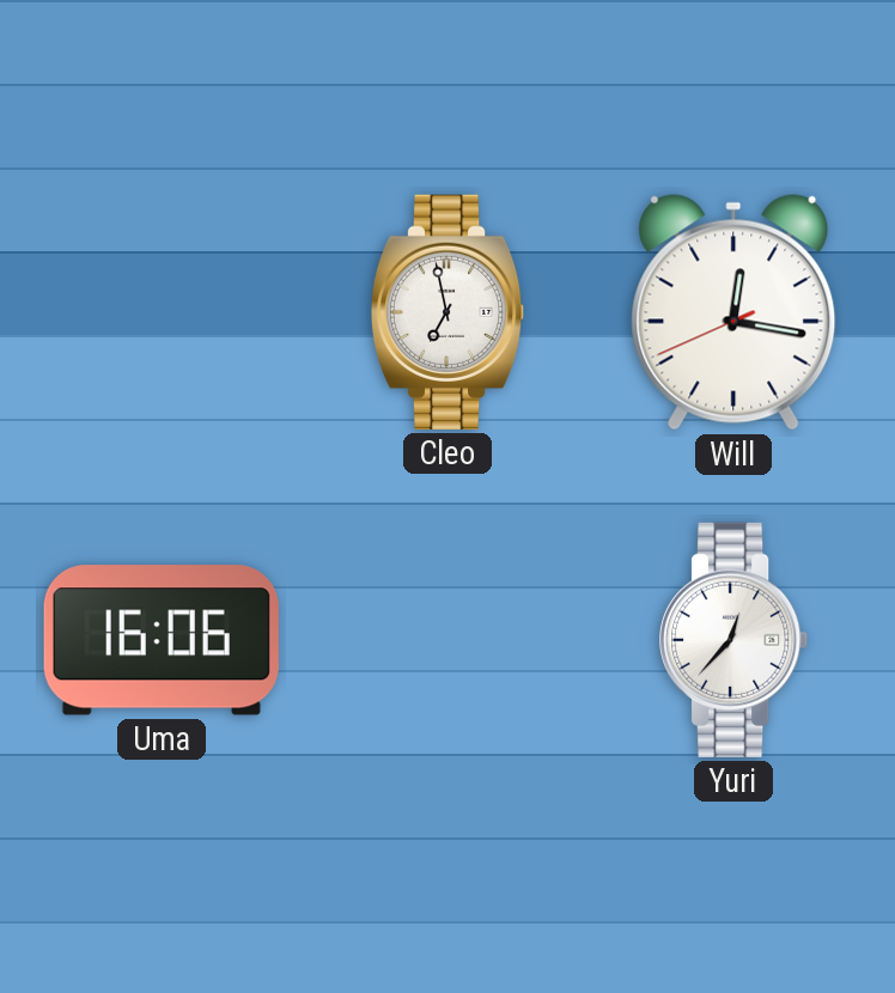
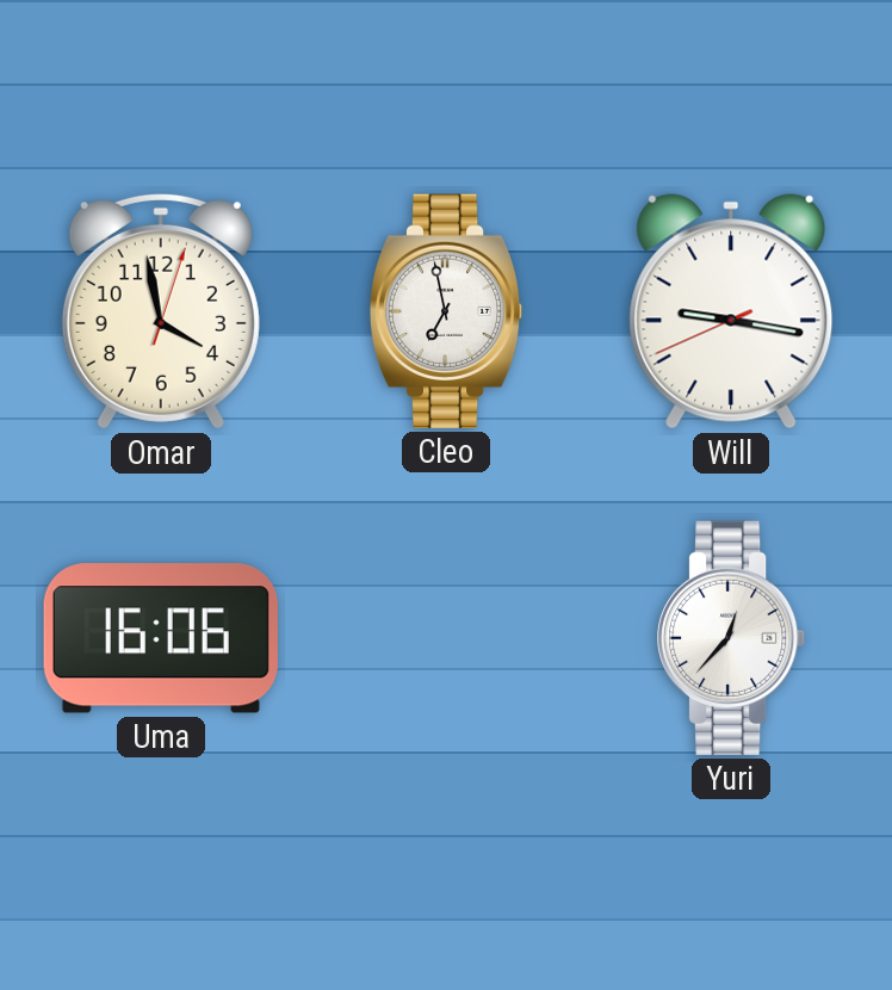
Omar: none -> 3:58 (161, 311)
Will: 12:16 -> 9:16 (731, 311)
